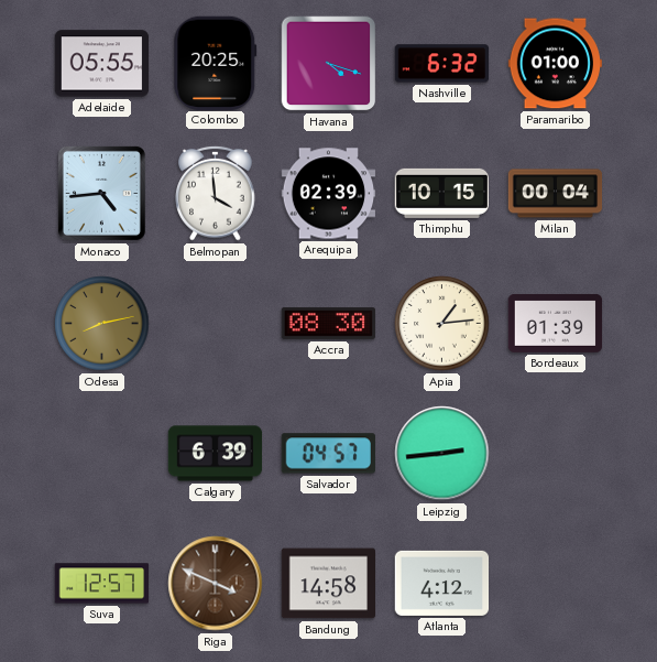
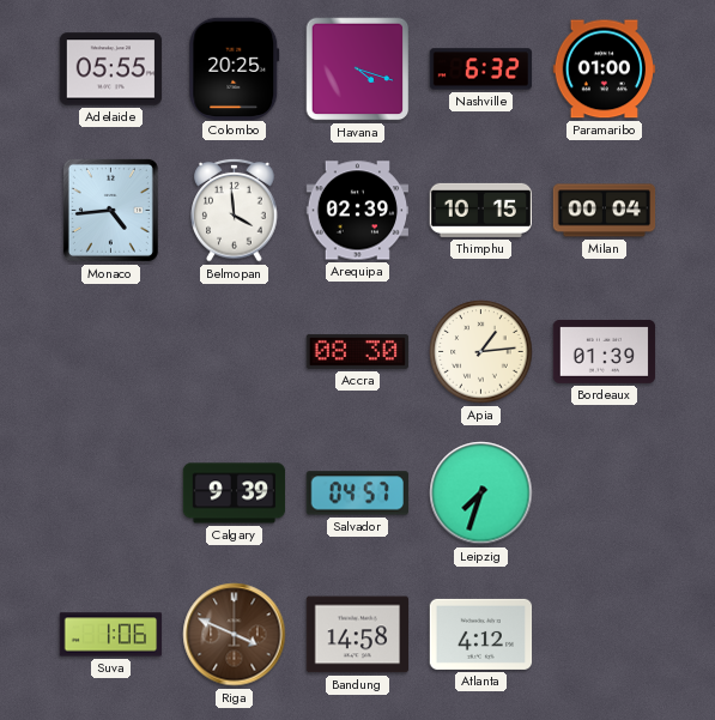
Odesa: 8:13 -> none (102, 324)
Calgary: 6:39 -> 9:39 (235, 494)
Leipzig: 2:44 -> 7:33 (481, 494)
Suva: 12:57 -> 1:06 (111, 635)
